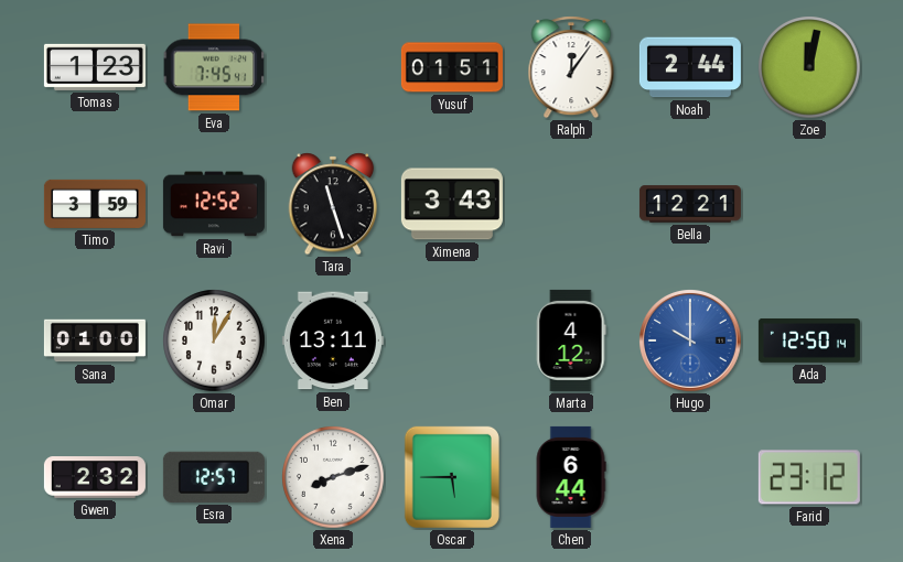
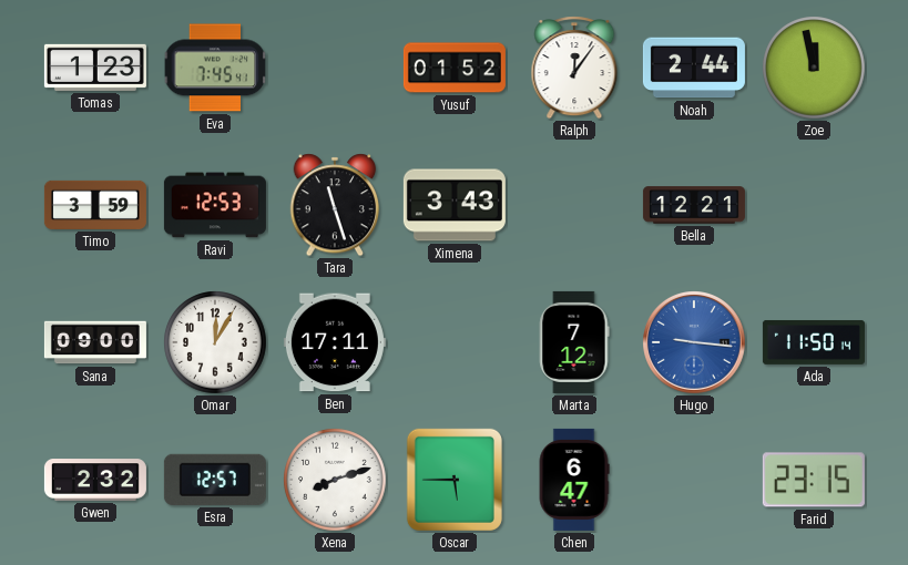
Yusuf: 01:51 -> 01:52 (455, 68)
Zoe: 12:02 -> 11:58 (814, 68)
Ravi: 12:52 -> 12:53 (215, 205)
Sana: 01:00 -> 09:00 (95, 342)
Ben: 13:11 -> 17:11 (335, 342)
Marta: 4:12 -> 7:12 (574, 342)
Hugo: 10:00 -> 9:16 (695, 343)
Ada: 12:50 -> 11:50 (814, 342)
Chen: 6:44 -> 6:47 (574, 480)
Farid: 23:12 -> 23:15 (814, 480)
